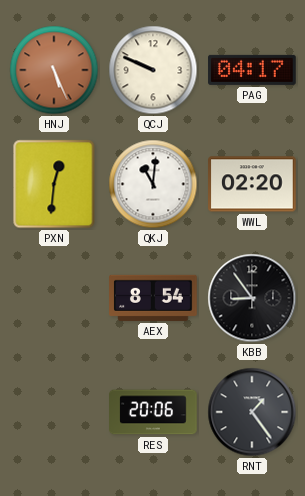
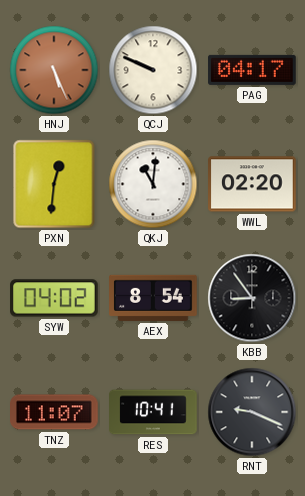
SYW: none -> 04:02 (54, 298)
TNZ: none -> 11:07 (54, 412)
RES: 20:06 -> 10:41 (153, 412)
RNT: 1:24 -> 9:19 (252, 412)
